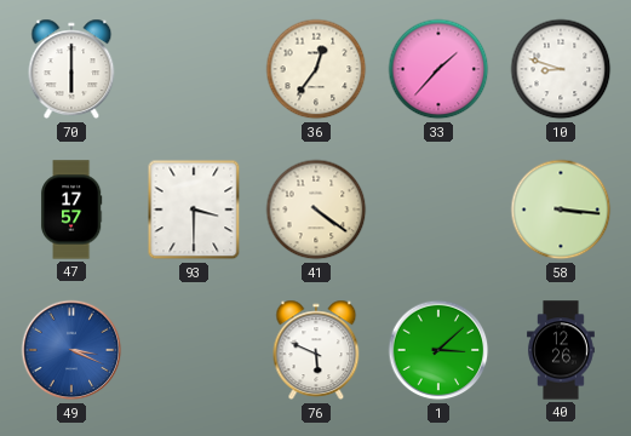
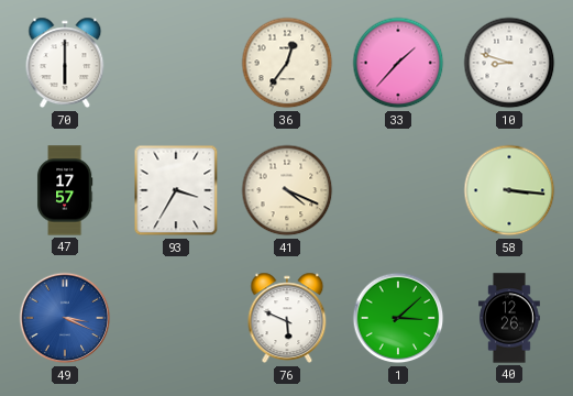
93: 3:30 -> 3:35 (176, 190)
41: 4:21 -> 4:19 (287, 190)
